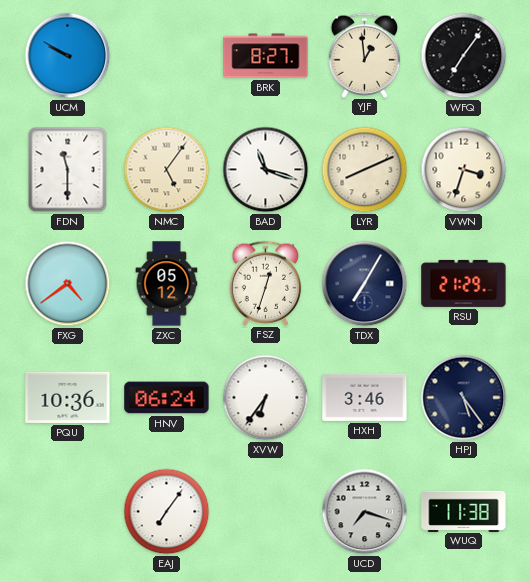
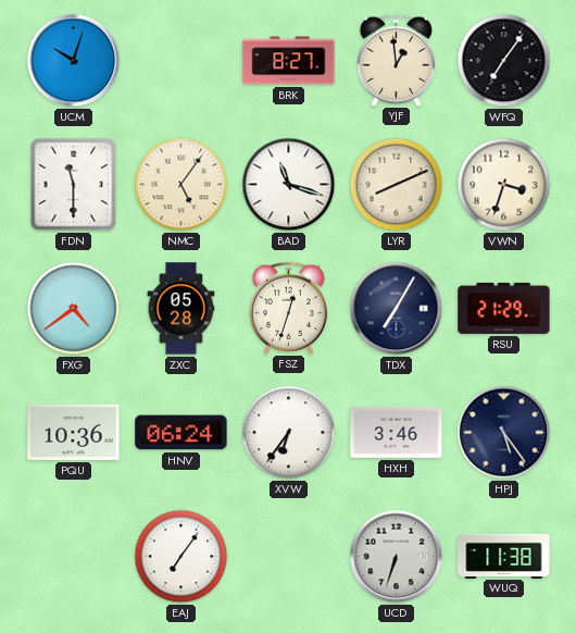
UCM: 9:50 -> 10:03 (74, 61)
ZXC: 05:12 -> 05:28 (181, 309)
UCD: 7:18 -> 6:33 (397, 557)
